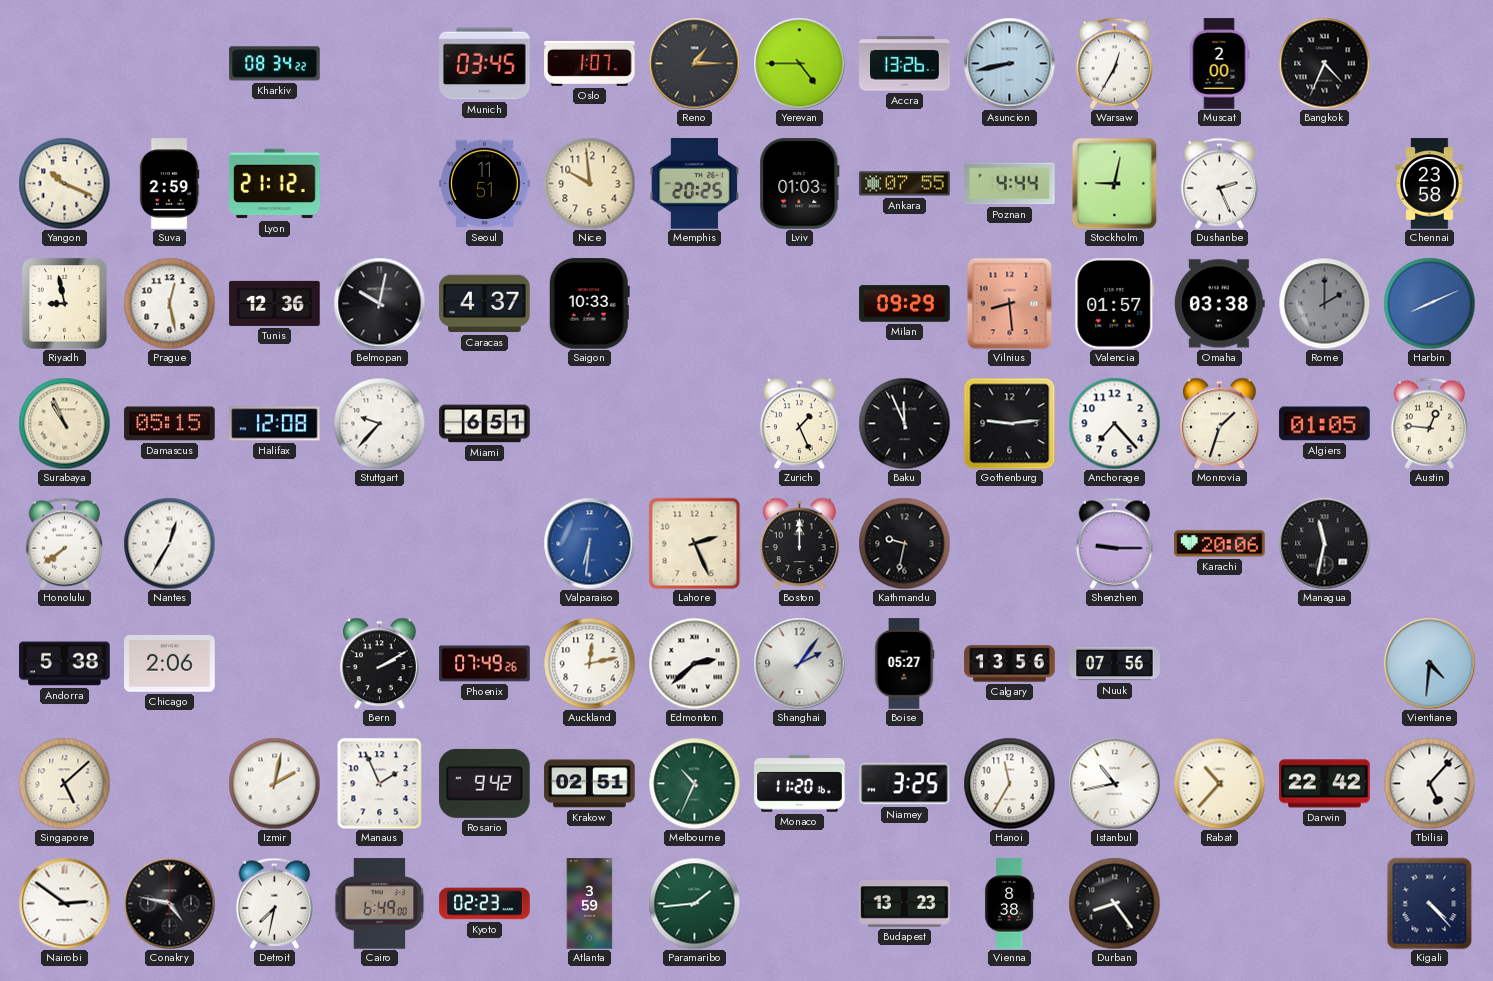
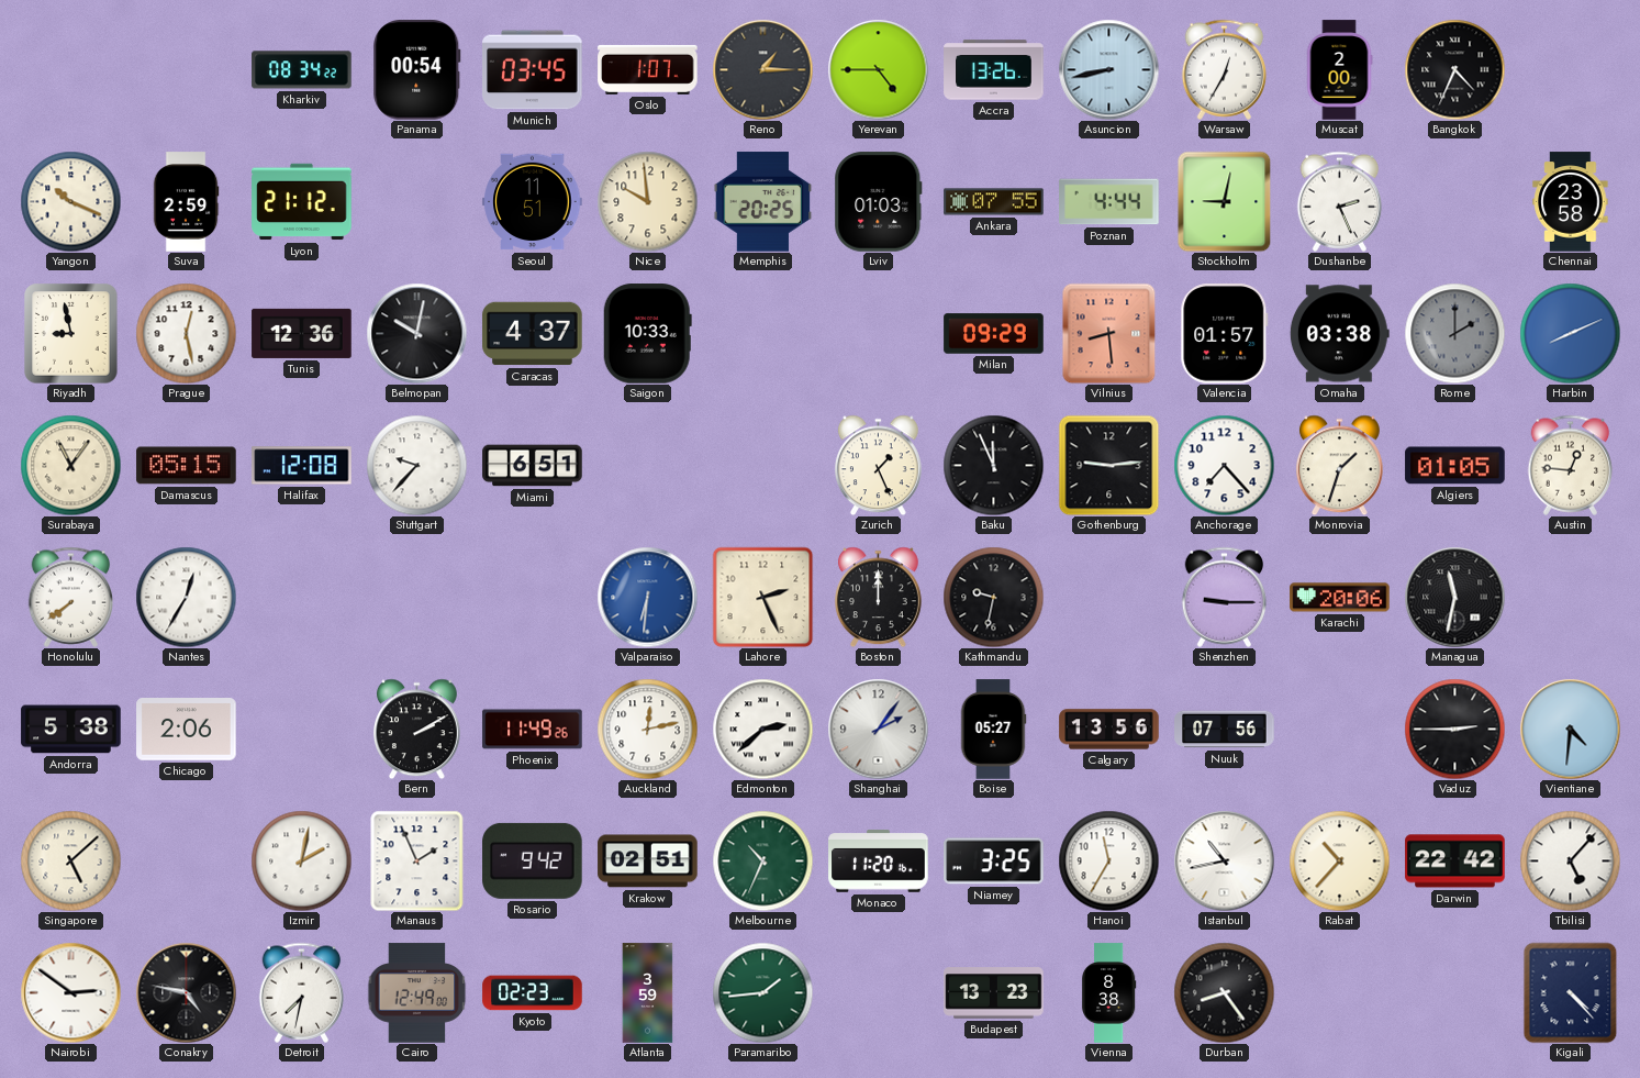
Panama: none -> 00:54 (417, 70)
Surabaya: 10:56 -> 11:06 (70, 465)
Phoenix: 07:49 -> 11:49 (533, 730)
Vaduz: none -> 2:45 (1454, 729)
Cairo: 6:49 -> 12:49 (417, 993)
